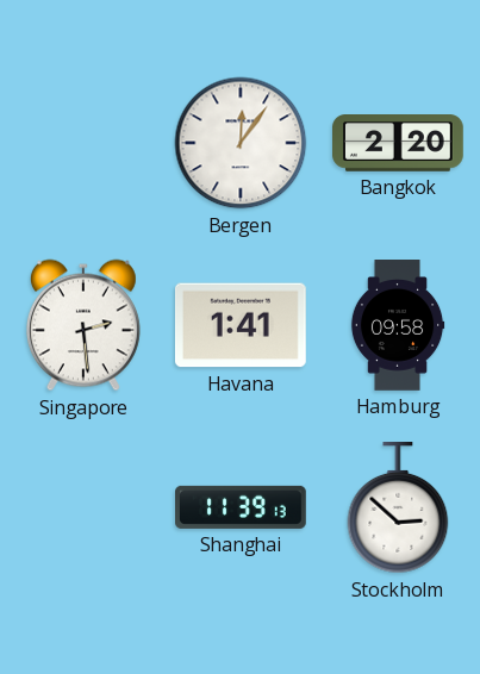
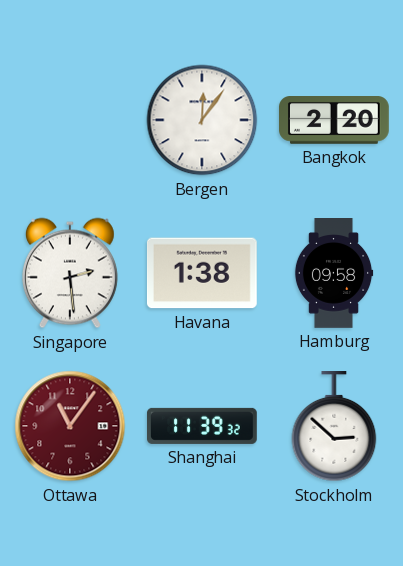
Havana: 1:41 -> 1:38 (202, 273)
Ottawa: none -> 11:06 (70, 426)
Shanghai: 11:39:13 -> 11:39:32 (203, 426)
